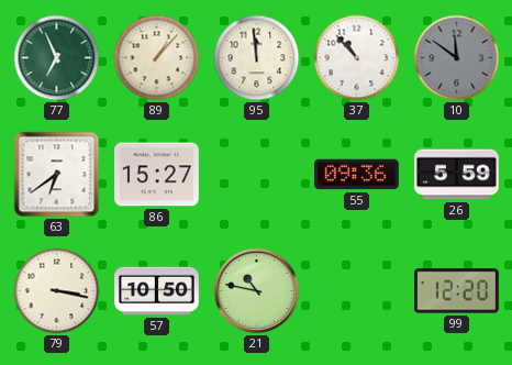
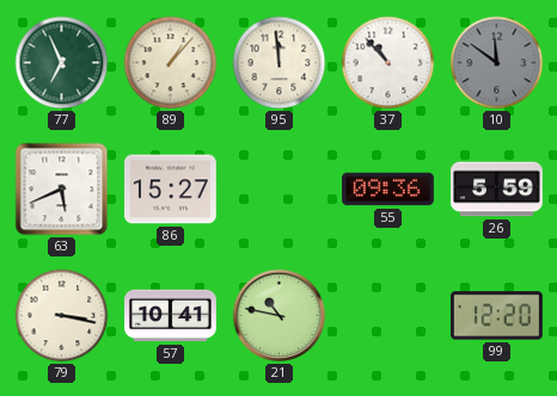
63: 6:39 -> 5:41 (62, 190)
57: 10:50 -> 10:41 (171, 316)
